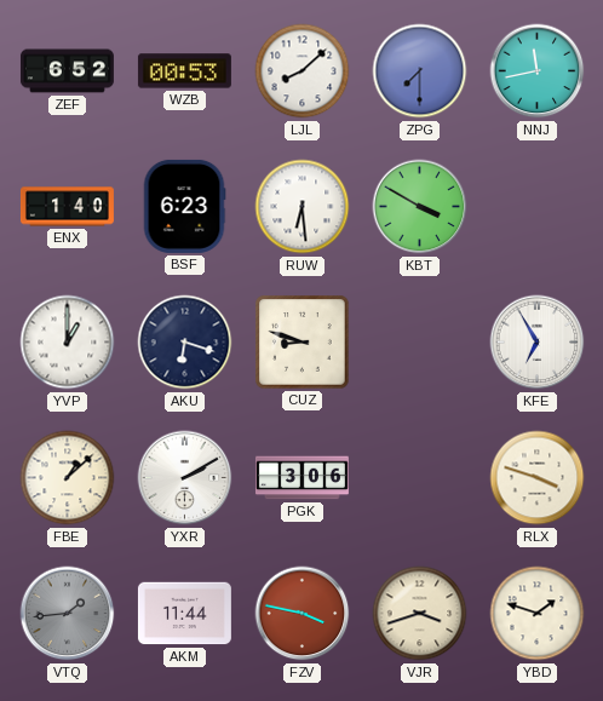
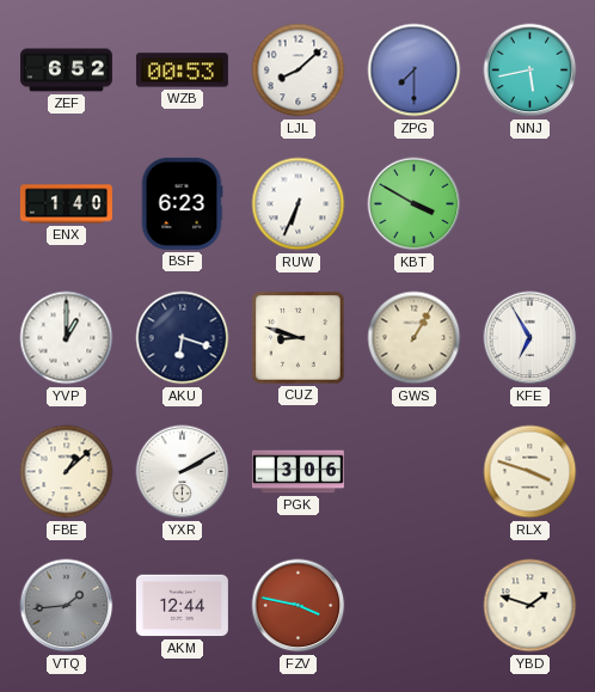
NNJ: 11:43 -> 5:43 (530, 71)
RUW: 6:29 -> 6:34 (299, 204)
GWS: none -> 1:05 (415, 338)
AKM: 11:44 -> 12:44 (182, 606)
VJR: 3:42 -> none (420, 614)
